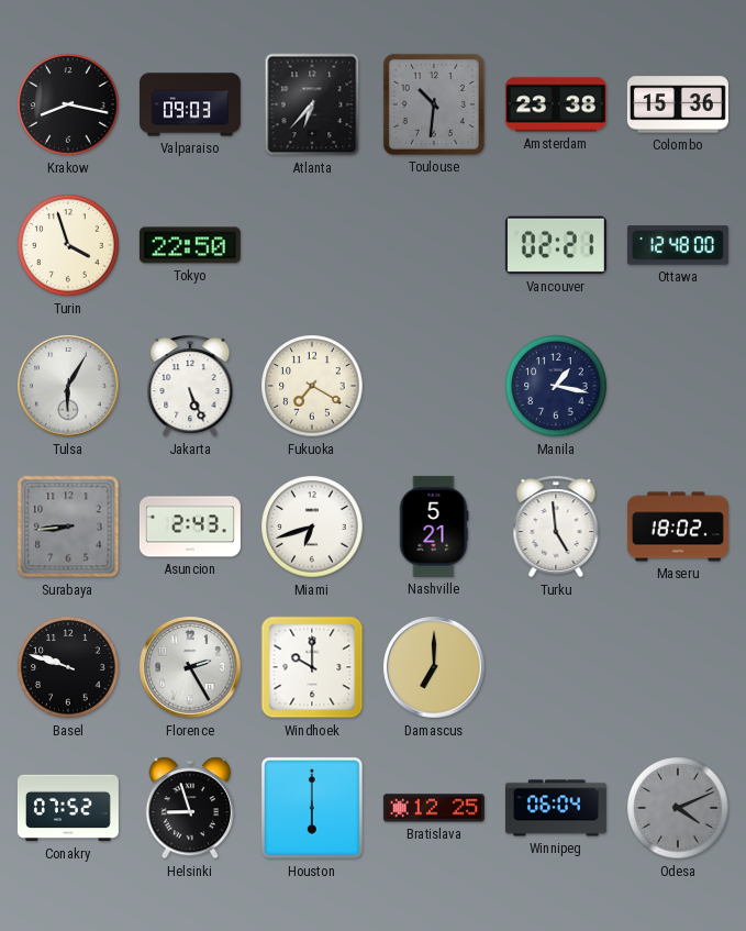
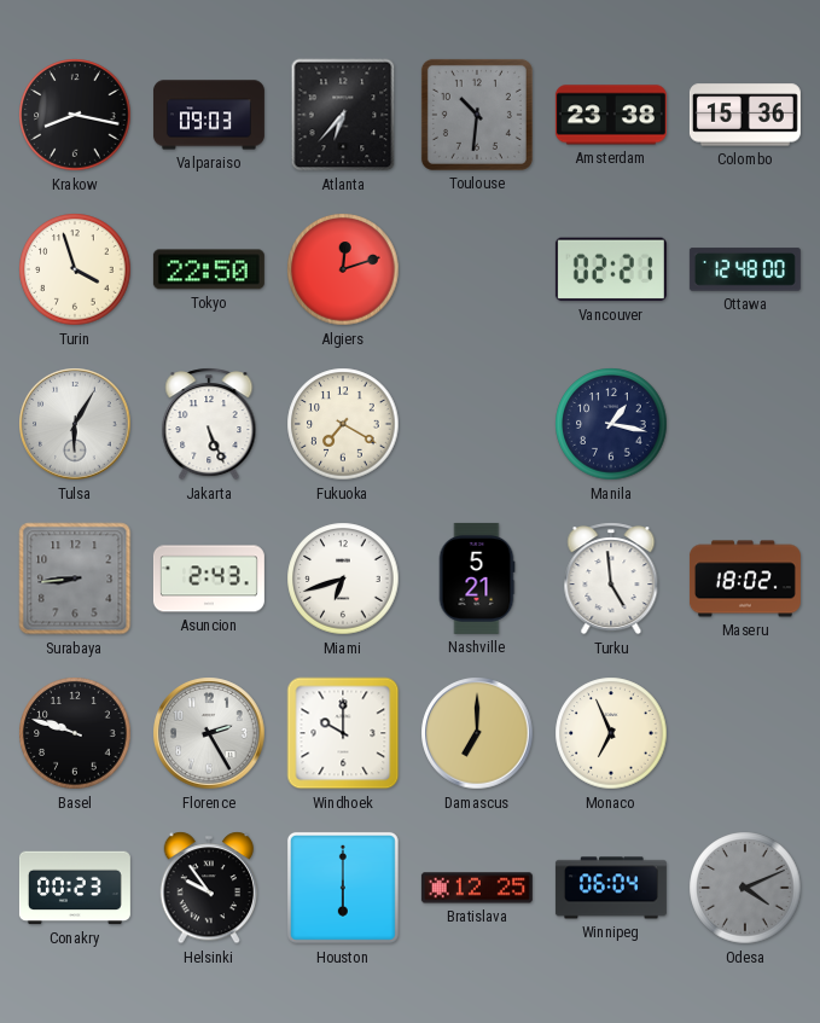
Algiers: none -> 12:12 (343, 269)
Monaco: none -> 6:56 (611, 733)
Conakry: 07:52 -> 00:23 (75, 888)
Helsinki: 8:57 -> 9:54 (209, 888)
